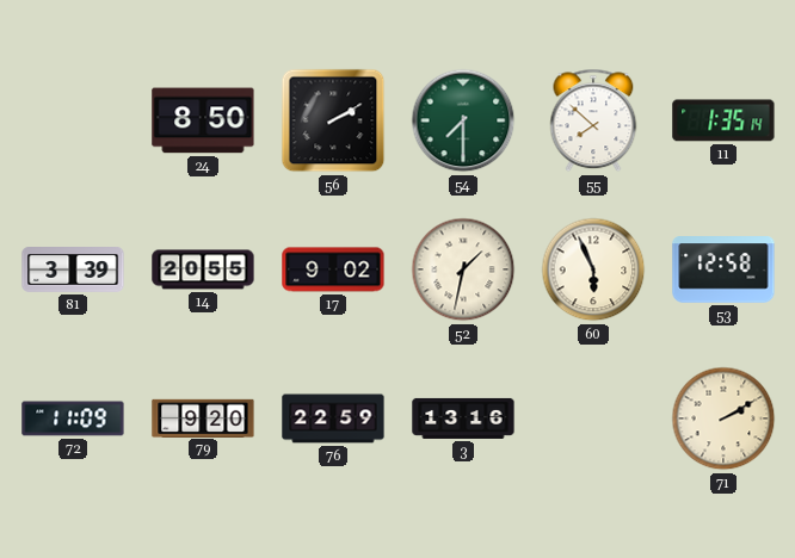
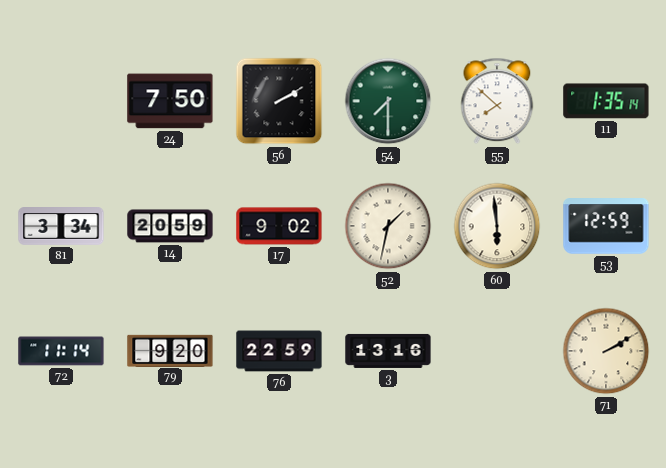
24: 8:50 -> 7:50 (170, 101)
81: 3:39 -> 3:34 (61, 226)
14: 20:55 -> 20:59 (170, 226)
60: 5:56 -> 5:59 (497, 226)
53: 12:58 -> 12:59 (606, 226)
72: 11:09 -> 11:14 (61, 351)
